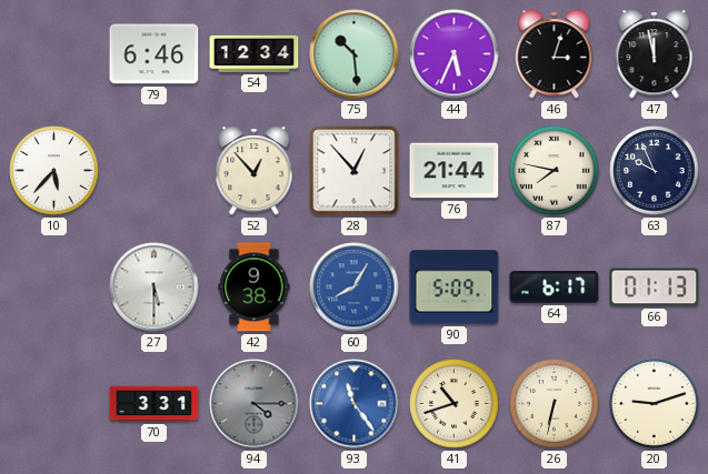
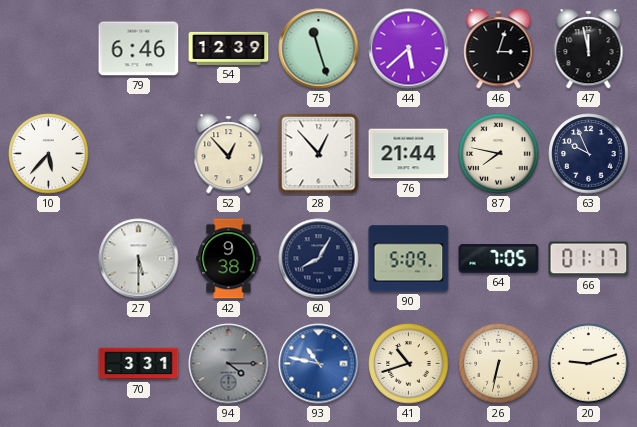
54: 12:34 -> 12:39 (229, 48)
75: 10:29 -> 11:27 (319, 49)
44: 5:34 -> 5:38 (409, 49)
60 dial: blue -> navy (319, 259)
64: 6:17 -> 7:05 (499, 259)
66: 01:13 -> 01:17 (589, 259)
93: 11:24 -> 10:47 (319, 364)
